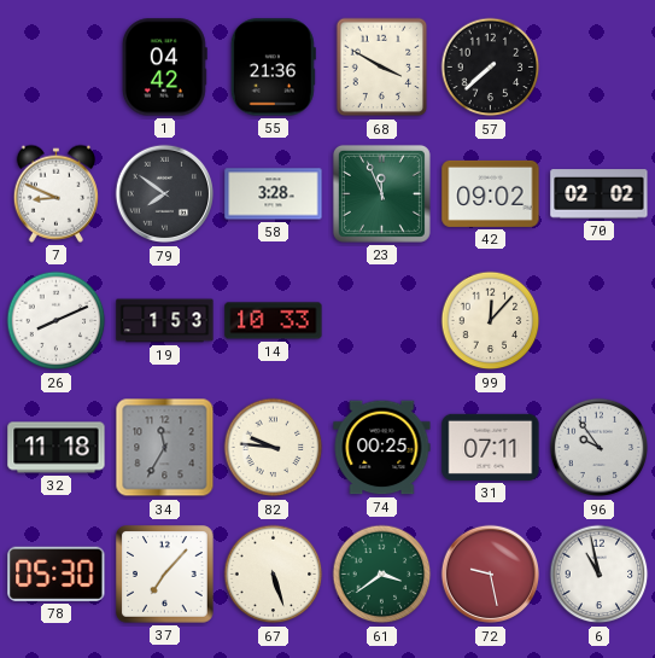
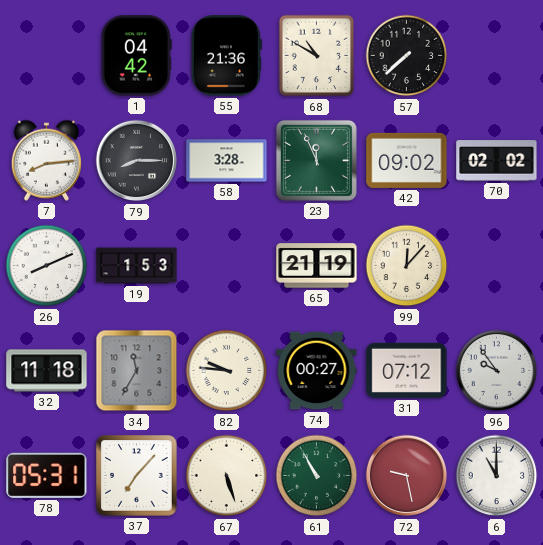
68: 3:50 -> 10:50 (317, 56)
7: 8:49 -> 8:14 (46, 160)
79: 7:51 -> 8:15 (137, 161)
14: 10:33 -> none (274, 321)
65: none -> 21:19 (317, 266)
74: 00:25 -> 00:27 (317, 371)
31: 07:11 -> 07:12 (407, 370)
78: 05:30 -> 05:31 (47, 475)
61: 3:39 -> 10:55 (317, 476)
6: 10:58 -> 11:00 (497, 476)
